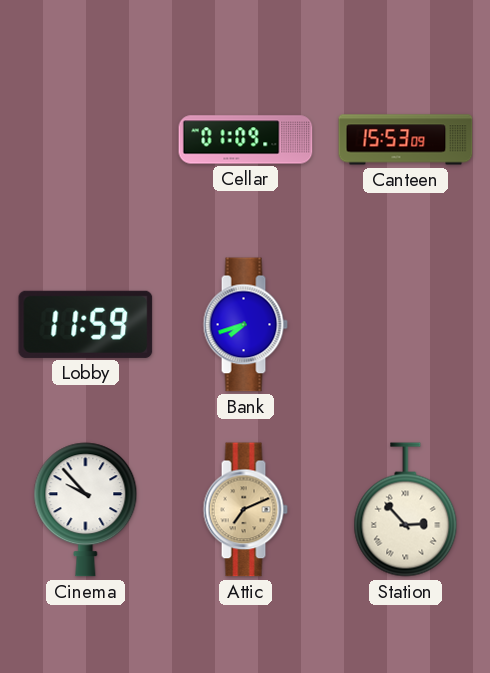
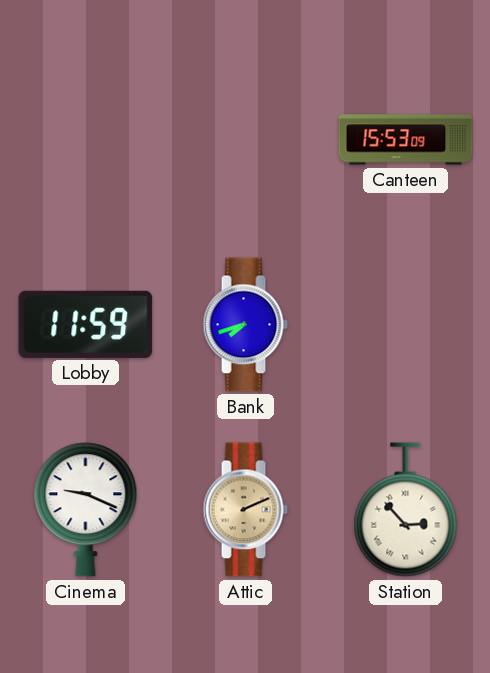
Cellar: 01:09 -> none (246, 140)
Cinema: 9:53 -> 9:19 (86, 510)
Attic: 7:11 -> 2:11 (245, 510)
